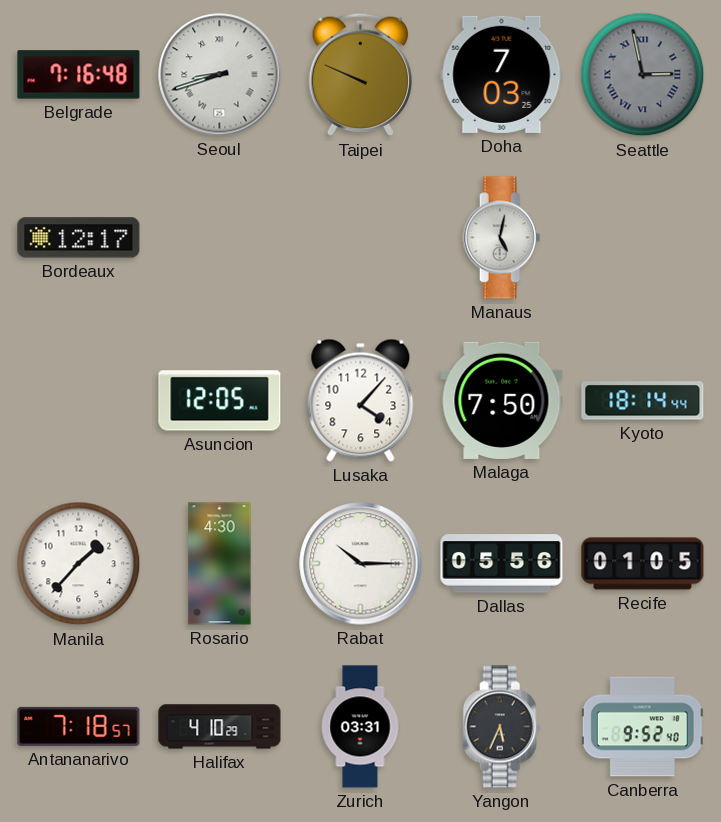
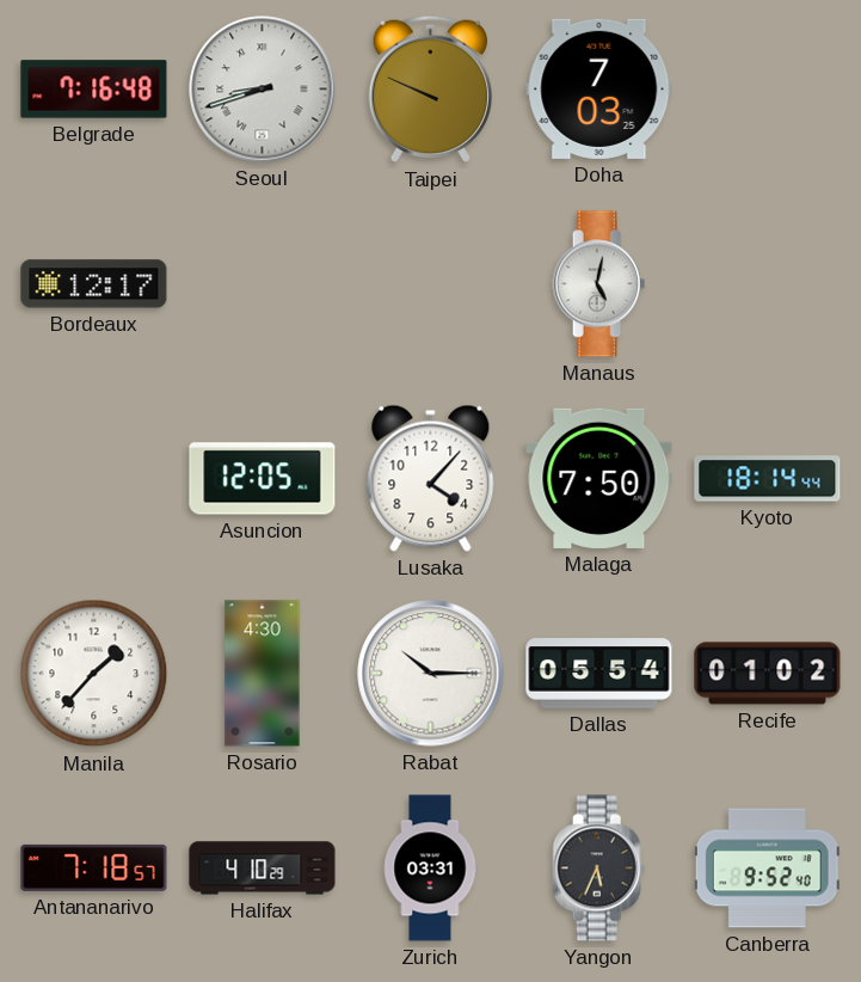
Seattle: 2:58 -> none (643, 75)
Dallas: 05:56 -> 05:54 (599, 674)
Recife: 01:05 -> 01:02 (768, 674)
